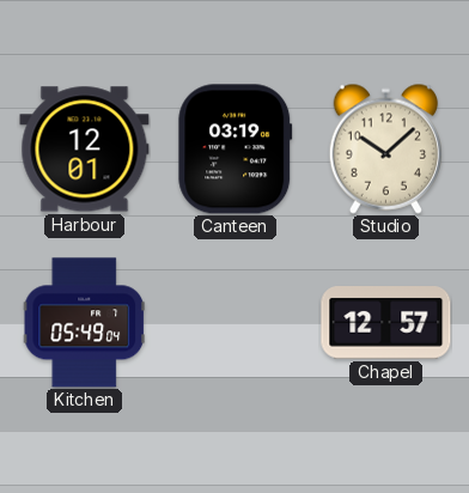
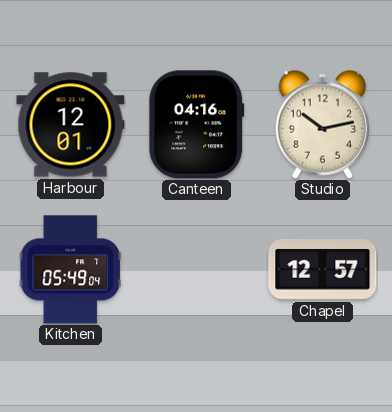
Canteen: 03:19 -> 04:16 (197, 125)
Studio: 10:08 -> 10:13 (322, 124)
